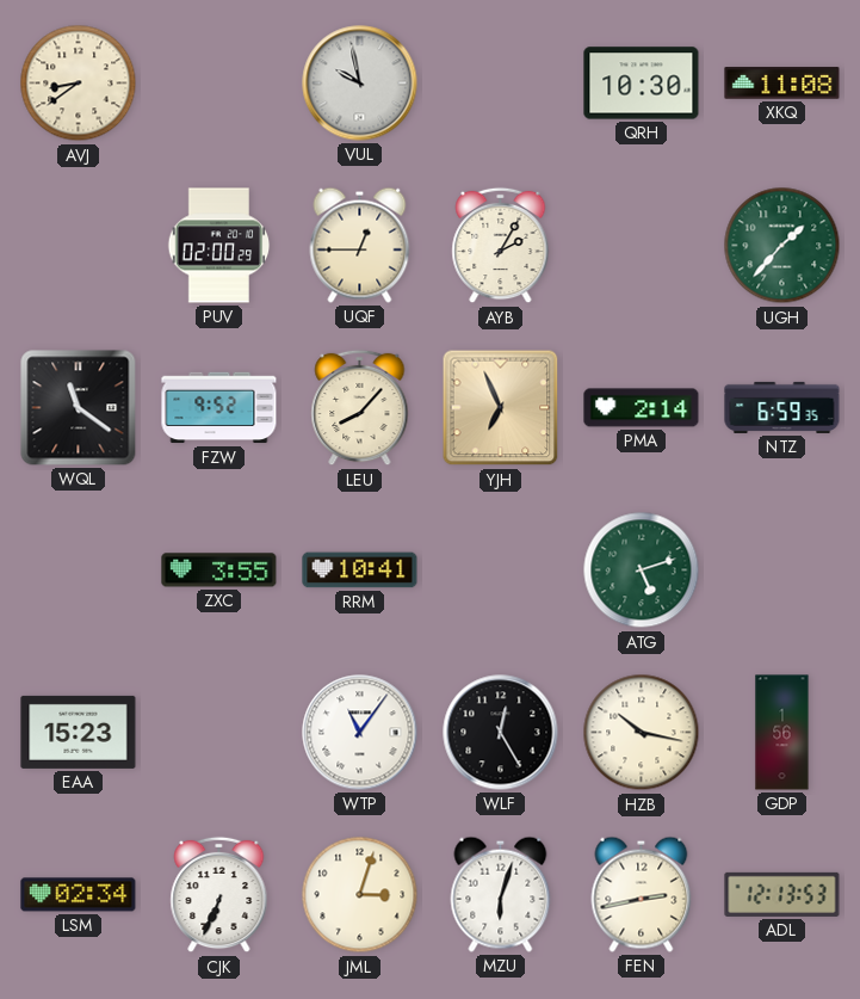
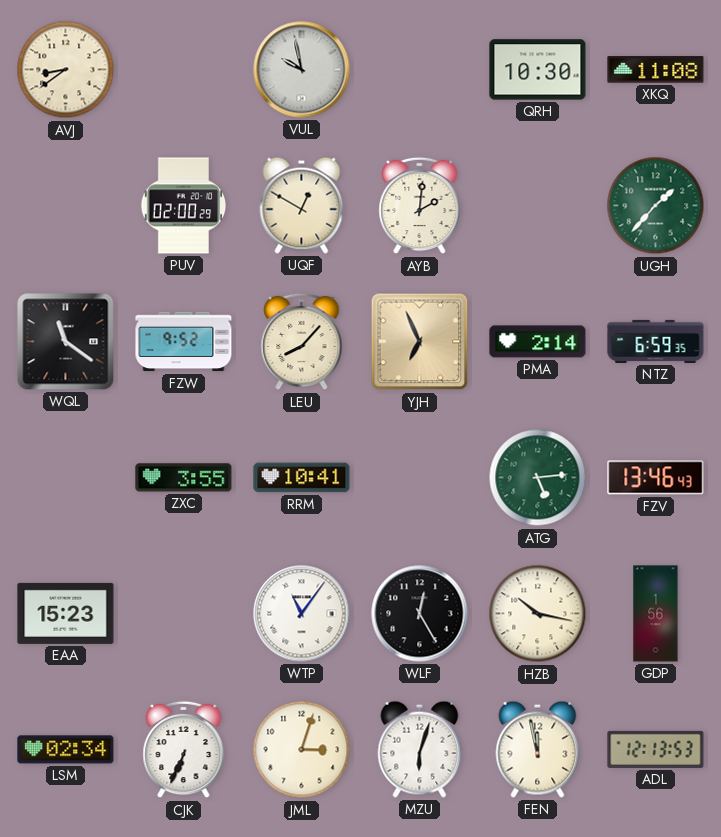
UQF: 12:45 -> 12:50 (302, 205)
AYB: 2:05 -> 2:01 (420, 206)
ATG: 5:12 -> 5:14 (538, 478)
FZV: none -> 13:46 (656, 478)
FEN: 2:43 -> 11:58 (538, 749)
